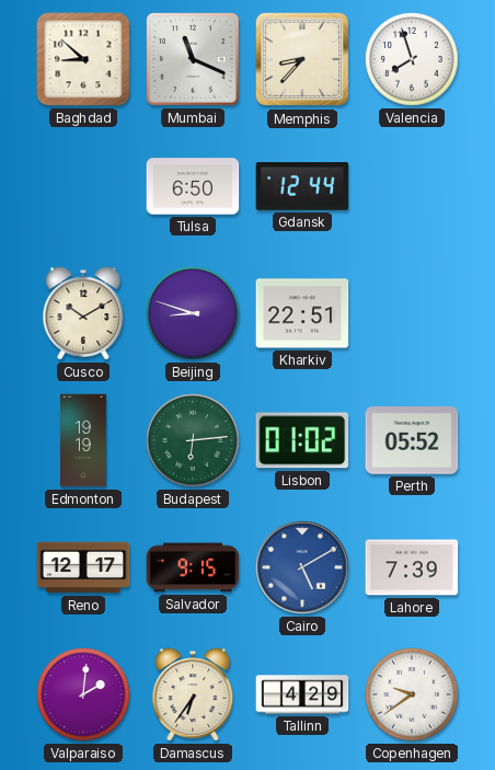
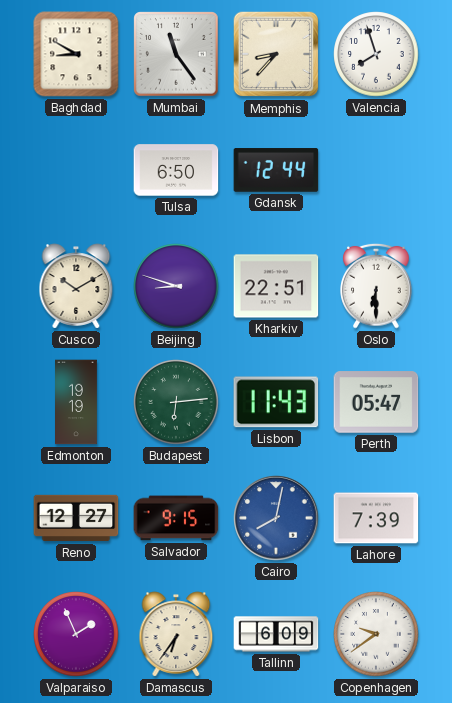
Baghdad: 8:52 -> 8:50 (76, 54)
Mumbai: 11:19 -> 11:24 (176, 54)
Oslo: none -> 6:30 (376, 286)
Lisbon: 01:02 -> 11:43 (276, 402)
Perth: 05:52 -> 05:47 (376, 402)
Reno: 12:17 -> 12:27 (76, 518)
Cairo: 5:10 -> 8:02 (276, 518)
Valparaiso: 2:01 -> 1:56 (76, 634)
Tallinn: 4:29 -> 6:09 (276, 634)
